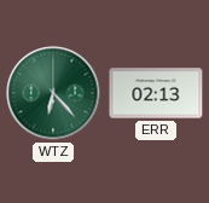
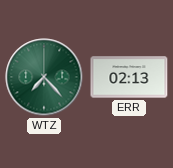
WTZ: 6:23 -> 7:23 (44, 77)
